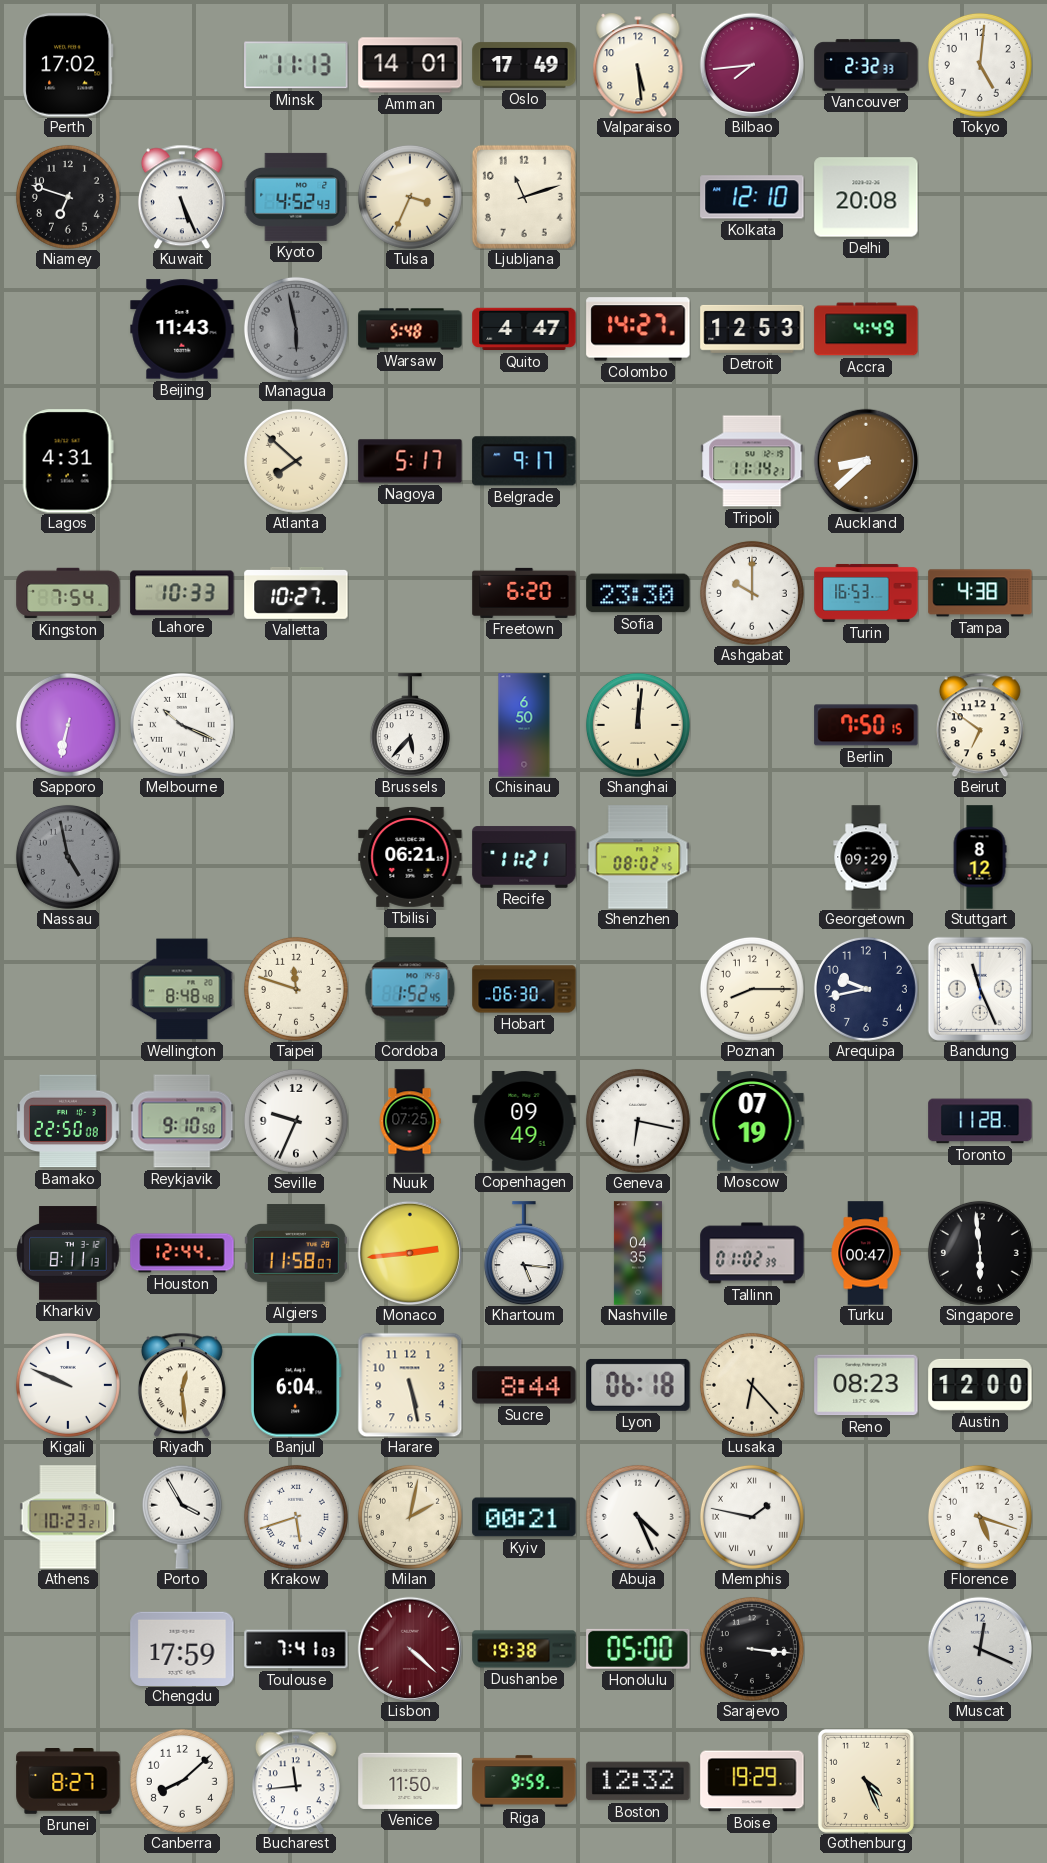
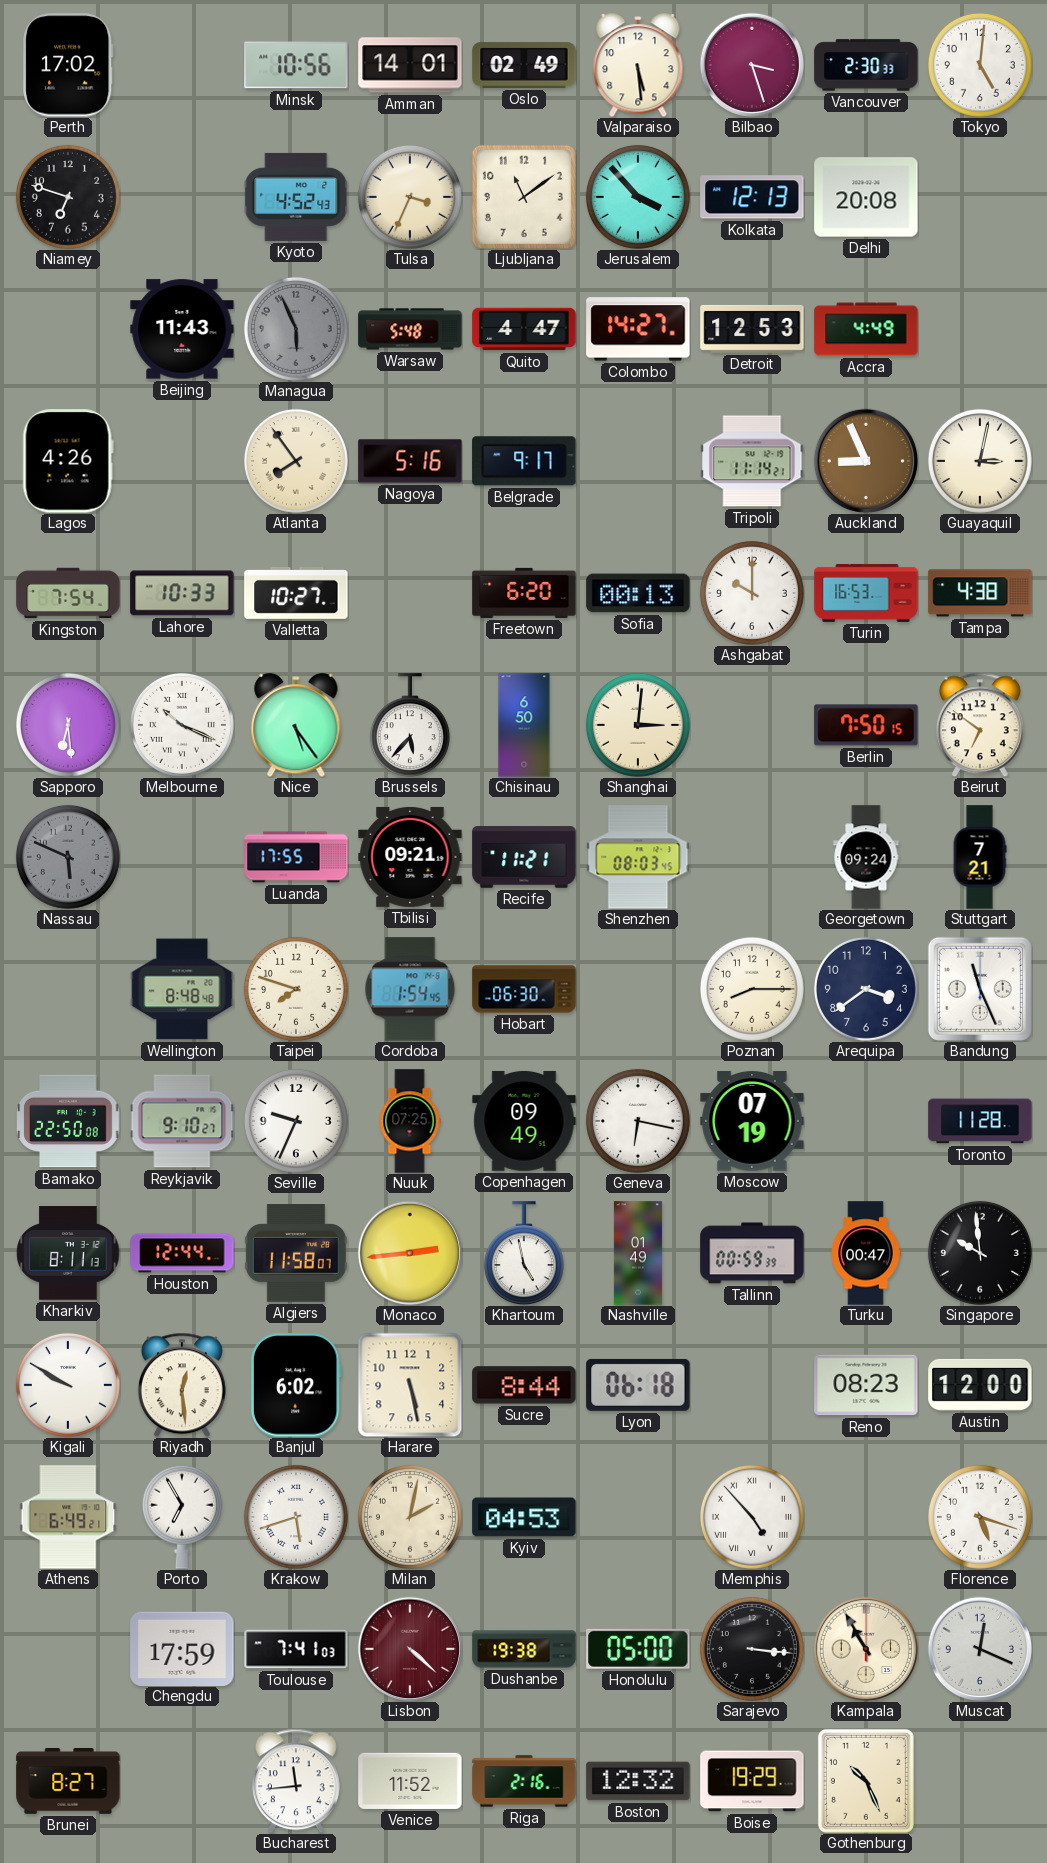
Minsk: 11:13 -> 10:56 (296, 65)
Oslo: 17:49 -> 02:49 (524, 65)
Bilbao: 7:44 -> 3:27 (751, 64)
Vancouver: 2:32 -> 2:30 (866, 65)
Kuwait: 5:26 -> none (182, 197)
Ljubljana: 11:12 -> 11:09 (524, 197)
Jerusalem: none -> 3:53 (638, 197)
Kolkata: 12:10 -> 12:13 (752, 197)
Managua: 5:58 -> 5:56 (296, 329)
Lagos: 4:31 -> 4:26 (68, 461)
Atlanta: 7:52 -> 7:54 (296, 461)
Nagoya: 5:17 -> 5:16 (410, 461)
Auckland: 8:38 -> 8:56 (865, 460)
Guayaquil: none -> 3:02 (980, 461)
Sofia: 23:30 -> 00:13 (638, 593)
Sapporo: 6:32 -> 6:29 (68, 725)
Nice: none -> 5:24 (296, 725)
Shanghai: 12:01 -> 3:01 (638, 725)
Nassau: 4:58 -> 5:49 (68, 857)
Luanda: none -> 17:55 (296, 857)
Tbilisi: 06:21 -> 09:21 (410, 857)
Shenzhen: 08:02 -> 08:03 (638, 857)
Georgetown: 09:29 -> 09:24 (866, 857)
Stuttgart: 8:12 -> 7:21 (980, 857)
Taipei: 11:48 -> 7:48 (296, 989)
Cordoba: 1:52 -> 1:54 (410, 989)
Arequipa: 9:43 -> 3:39 (866, 989)
Reykjavik: 9:10:50 -> 9:10:27 (182, 1121)
Khartoum: 5:16 -> 4:58 (524, 1253)
Nashville: 04:35 -> 01:49 (638, 1253)
Tallinn: 01:02 -> 00:59 (752, 1253)
Singapore: 5:59 -> 9:59 (980, 1253)
Kigali: 9:49 -> 9:50 (68, 1385)
Banjul: 6:04 -> 6:02 (296, 1385)
Lusaka: 6:23 -> none (752, 1385)
Athens: 10:23 -> 6:49 (68, 1517)
Porto: 3:55 -> 6:55 (182, 1517)
Kyiv: 00:21 -> 04:53 (524, 1517)
Abuja: 4:26 -> none (638, 1517)
Memphis: 1:47 -> 4:53 (752, 1517)
Kampala: none -> 10:55 (865, 1648)
Canberra: 8:08 -> none (182, 1781)
Venice: 11:50 -> 11:52 (410, 1781)
Riga: 9:59 -> 2:16 (524, 1781)
Gothenburg: 4:26 -> 10:26 (866, 1781)
